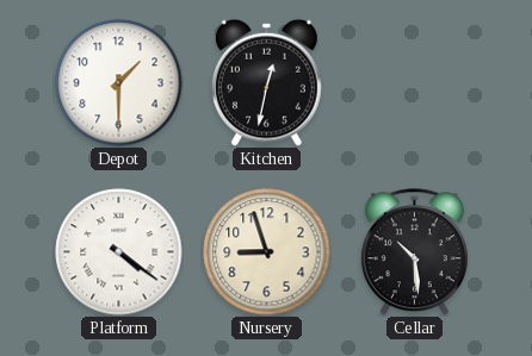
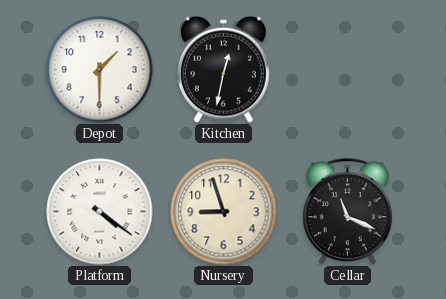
Cellar: 10:29 -> 11:19 (347, 212)
